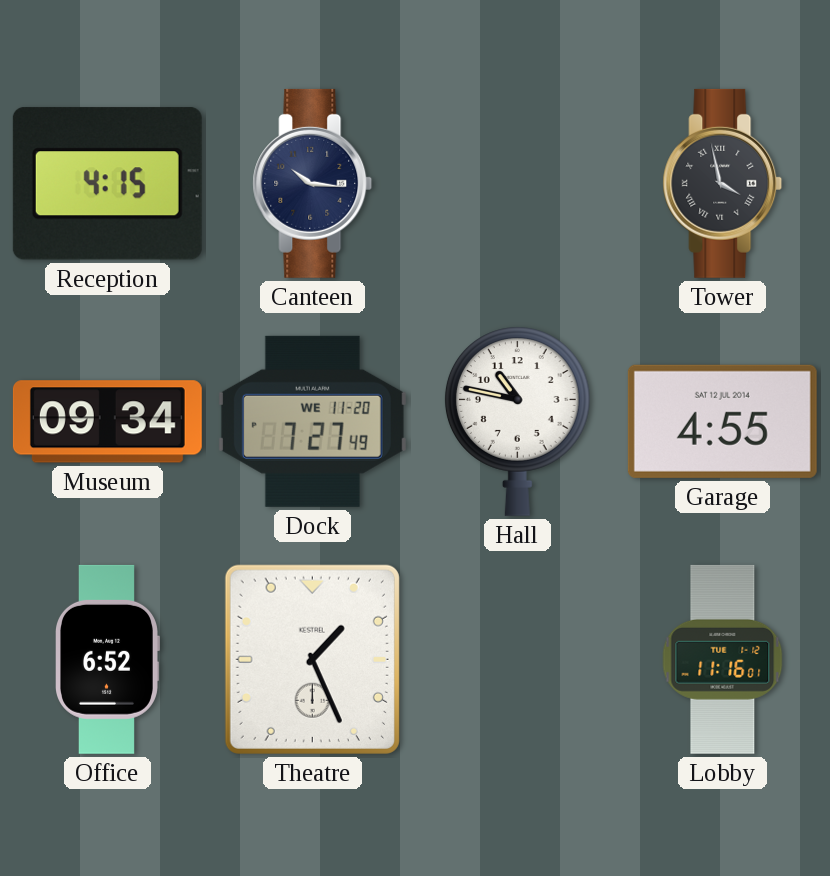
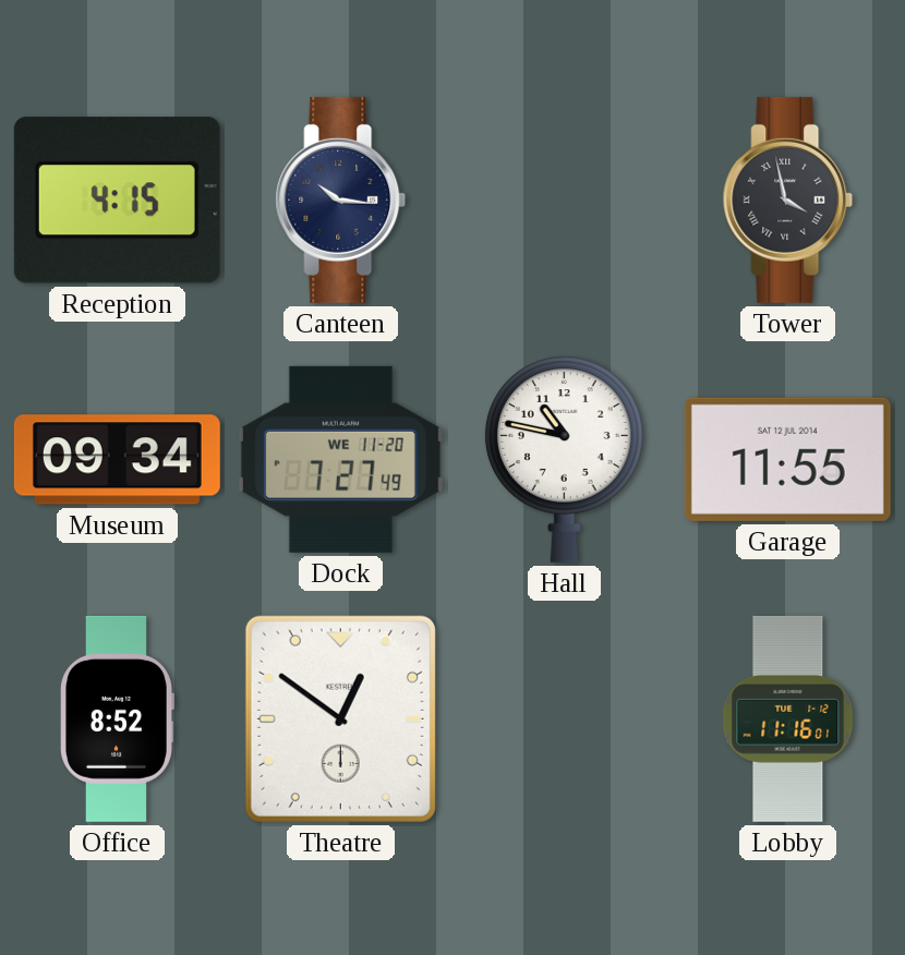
Garage: 4:55 -> 11:55 (787, 459)
Office: 6:52 -> 8:52 (118, 718)
Theatre: 1:26 -> 12:51 (340, 718)
